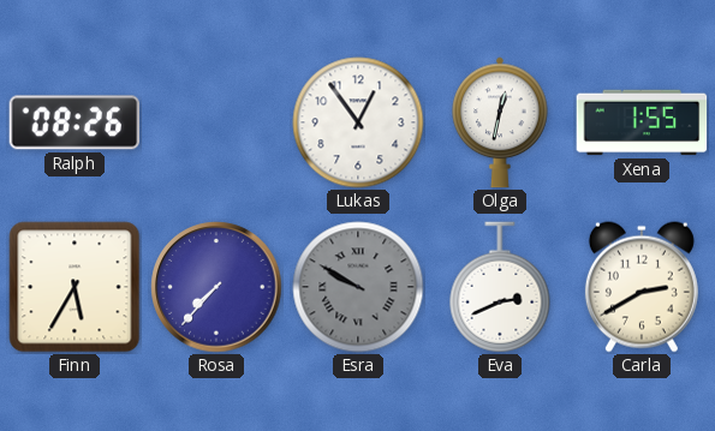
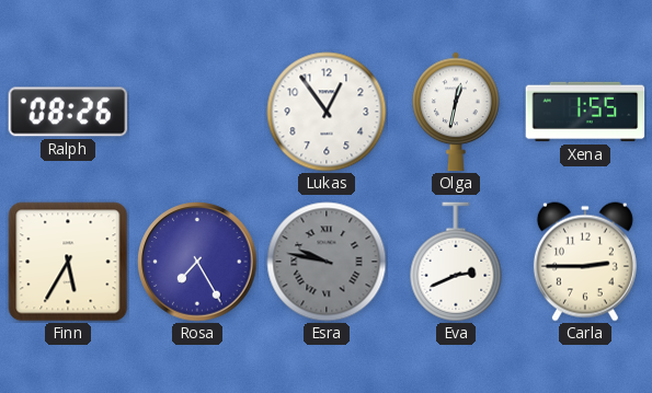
Rosa: 7:37 -> 7:25 (197, 262)
Esra: 9:50 -> 9:47 (327, 262)
Carla: 2:40 -> 2:45 (585, 262)
